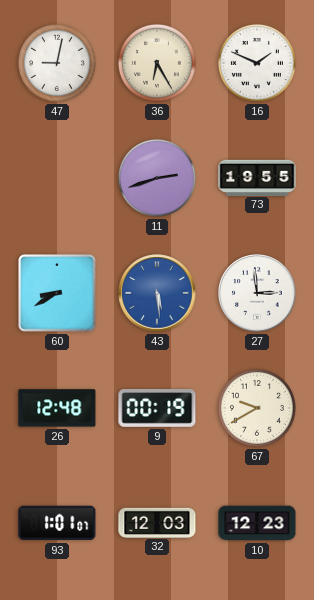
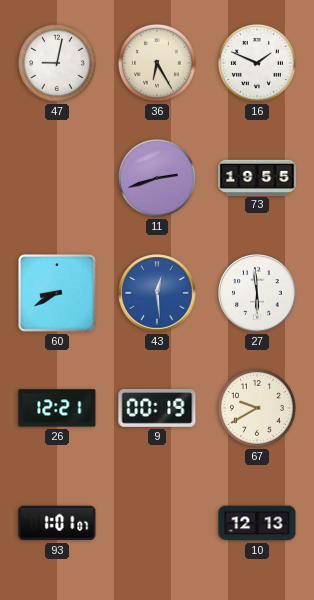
43: 5:29 -> 12:29 (157, 293)
27: 2:59 -> 5:59 (257, 293)
26: 12:48 -> 12:21 (57, 408)
32: 12:03 -> none (157, 522)
10: 12:23 -> 12:13 (257, 523)
